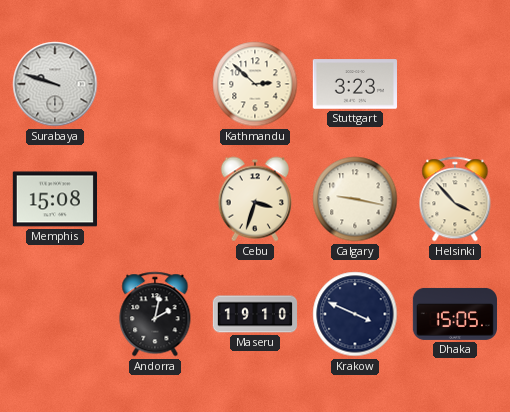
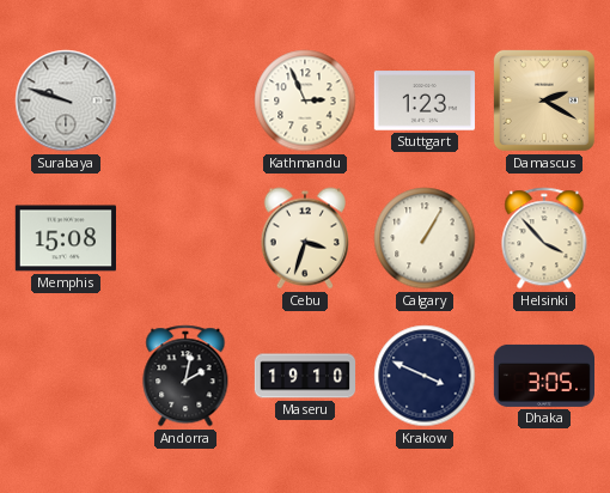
Kathmandu: 2:52 -> 2:56 (305, 101)
Stuttgart: 3:23 -> 1:23 (423, 101)
Damascus: none -> 2:20 (544, 101)
Calgary: 9:17 -> 1:05 (425, 238)
Dhaka: 15:05 -> 3:05 (543, 376)
